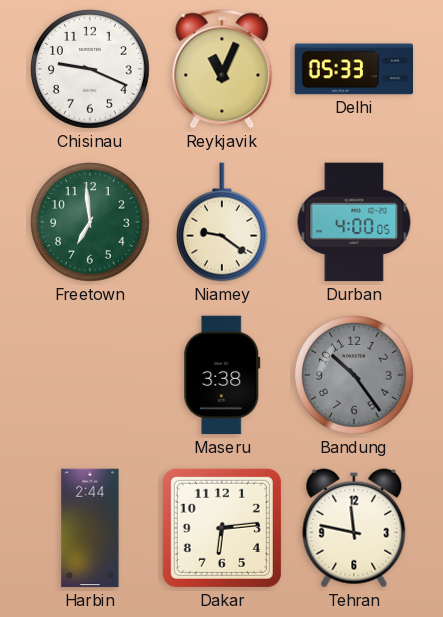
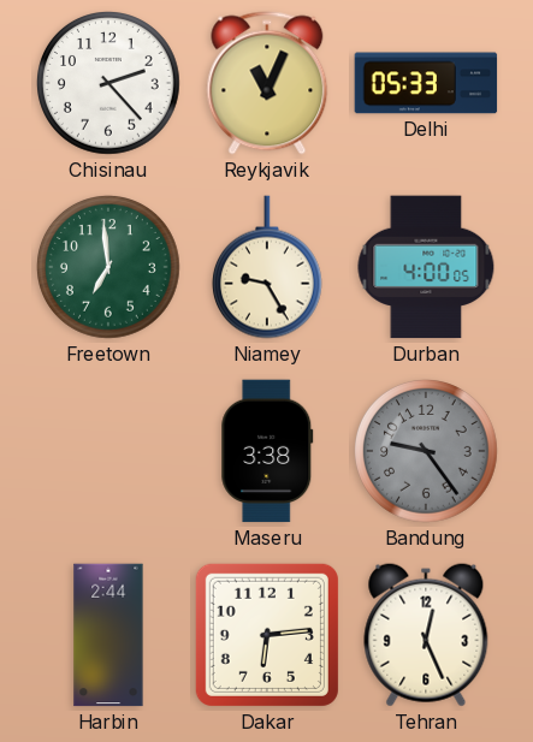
Chisinau: 9:19 -> 2:23 (109, 84)
Niamey: 9:21 -> 9:25 (267, 267)
Bandung: 10:24 -> 9:24 (427, 452)
Tehran: 11:47 -> 12:26 (426, 635)
